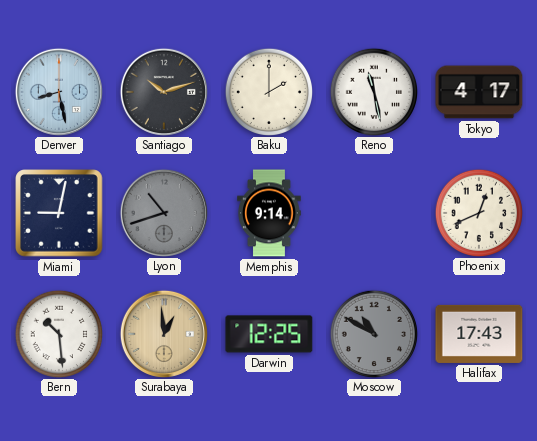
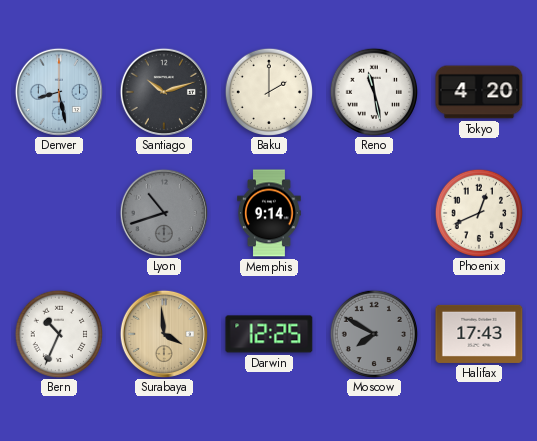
Tokyo: 4:17 -> 4:20 (479, 92)
Miami: 9:02 -> none (59, 213)
Bern: 10:29 -> 10:34 (58, 333)
Surabaya: 12:59 -> 3:59 (163, 333)
Moscow: 10:50 -> 7:50 (373, 333)
